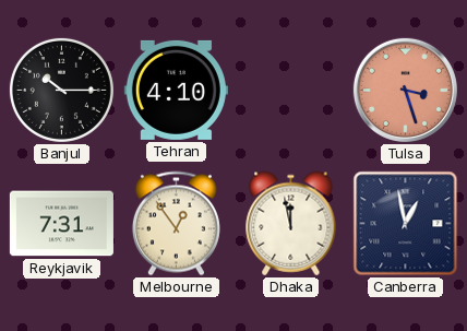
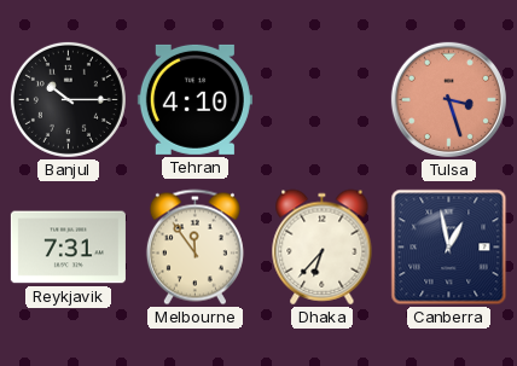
Melbourne: 12:54 -> 11:54 (194, 248)
Dhaka: 11:58 -> 6:37 (323, 248)
